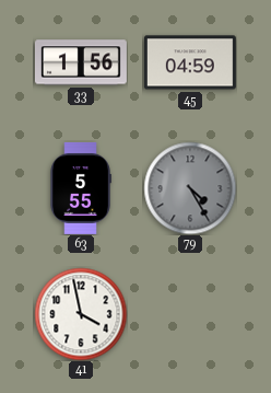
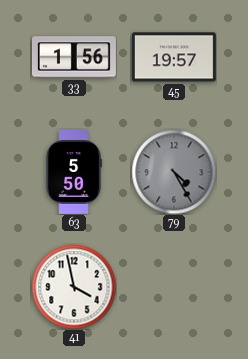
45: 04:59 -> 19:57 (174, 57)
63: 5:55 -> 5:50 (74, 172)
